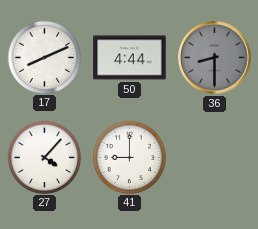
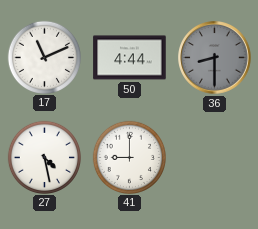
17: 8:11 -> 11:11 (44, 57)
27: 4:07 -> 4:28 (44, 157)
